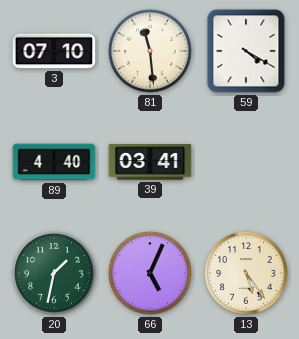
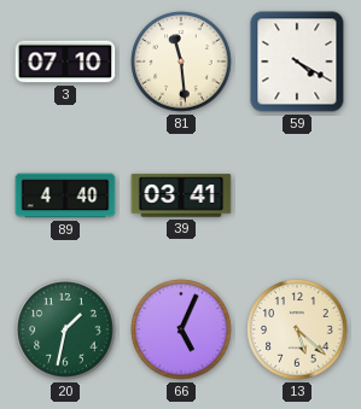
13: 5:24 -> 5:22 (297, 329)
